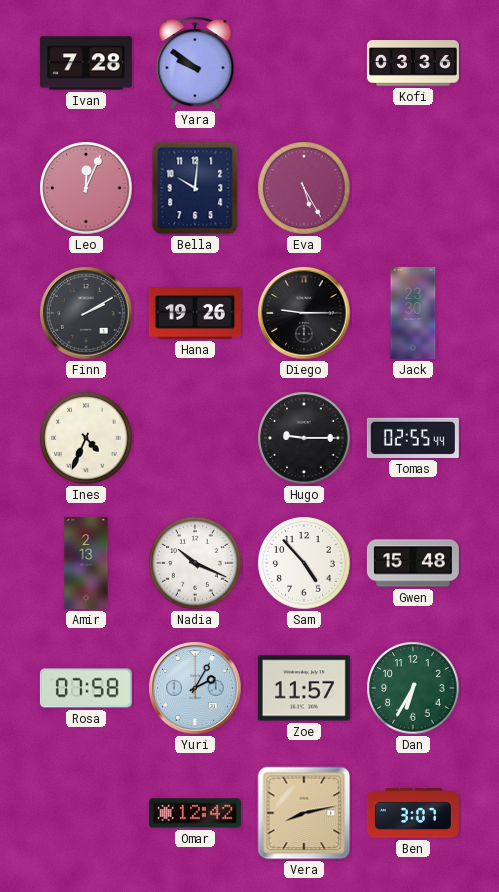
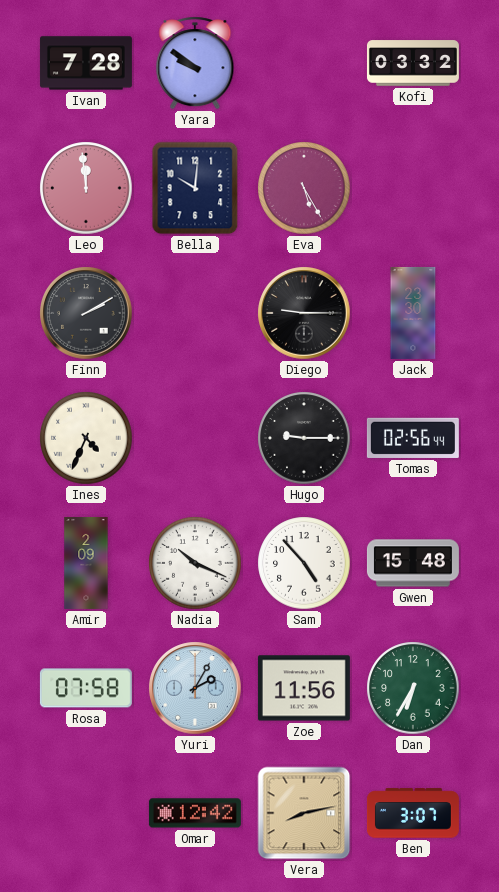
Kofi: 03:36 -> 03:32 (413, 63)
Leo: 12:04 -> 11:59 (86, 188)
Hana: 19:26 -> none (195, 313)
Tomas: 02:55 -> 02:56 (413, 438)
Amir: 2:13 -> 2:09 (86, 563)
Zoe: 11:57 -> 11:56 (304, 688)
